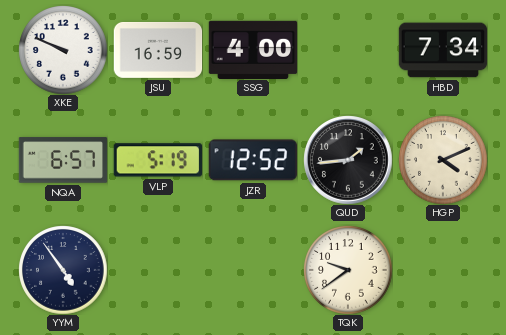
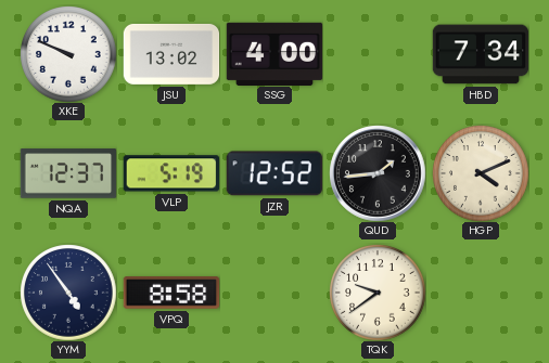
JSU: 16:59 -> 13:02 (171, 54)
NQA: 6:57 -> 12:37 (68, 173)
VPQ: none -> 8:58 (171, 293)
